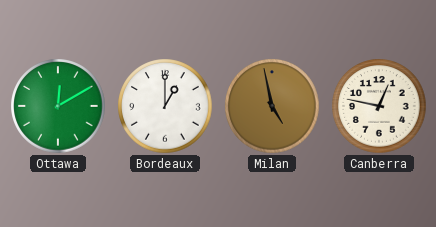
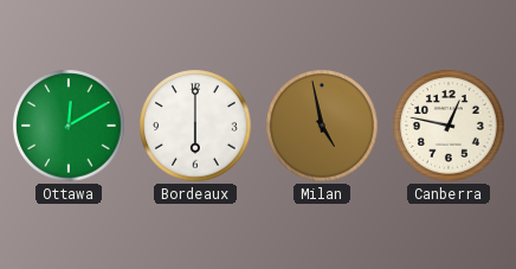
Bordeaux: 1:00 -> 6:00 (195, 126)
